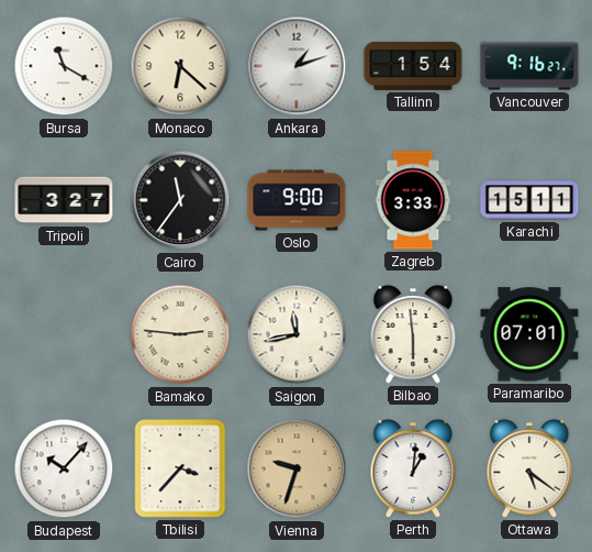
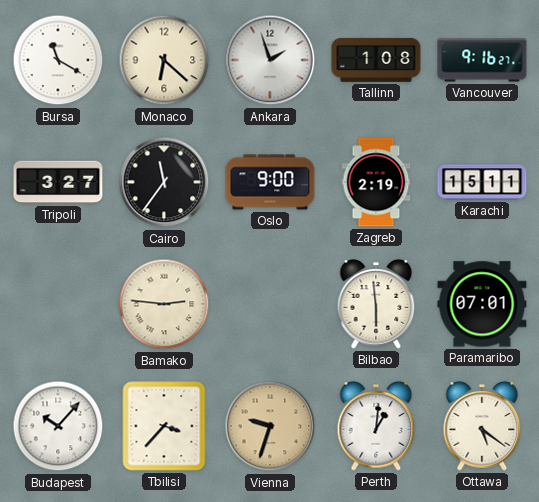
Ankara: 1:12 -> 1:57 (270, 60)
Tallinn: 1:54 -> 1:08 (376, 60)
Zagreb: 3:33 -> 2:19 (376, 182)
Saigon: 11:43 -> none (297, 334)
